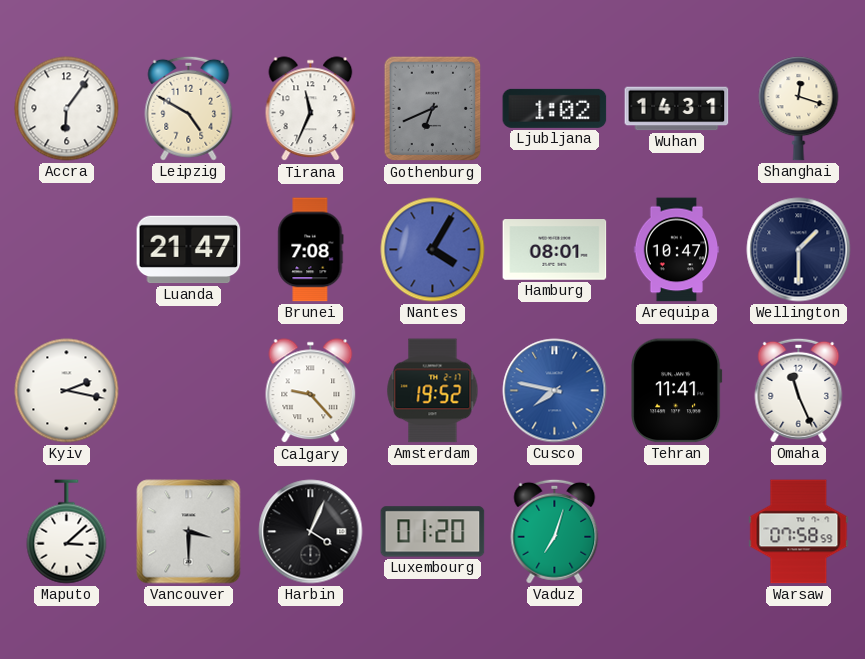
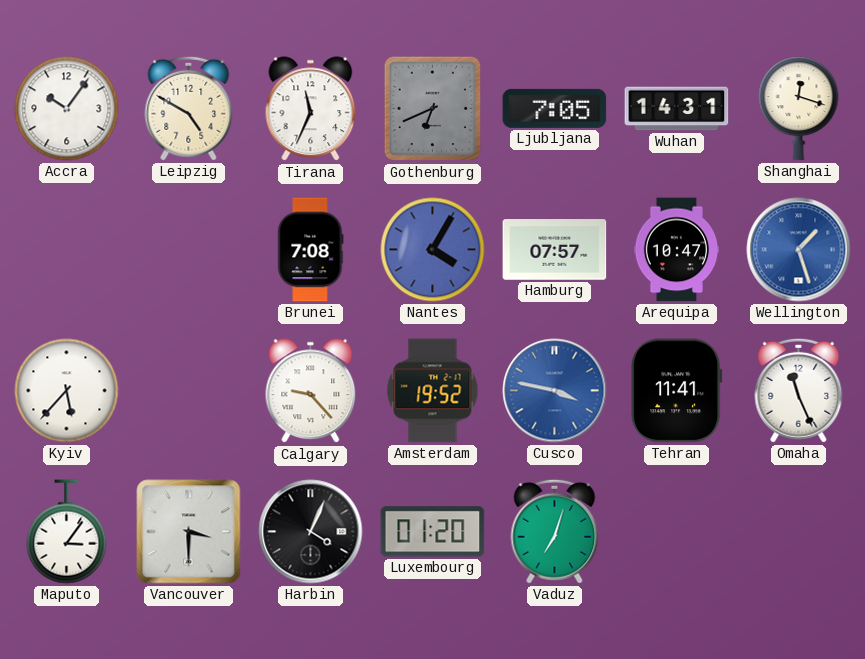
Accra: 6:06 -> 10:06 (67, 109)
Ljubljana: 1:02 -> 7:05 (555, 108)
Luanda: 21:47 -> none (189, 250)
Hamburg: 08:01 -> 07:57 (555, 250)
Wellington: 1:30 -> 1:27 (799, 250)
Wellington dial: navy -> blue (799, 250)
Kyiv: 2:17 -> 5:37 (67, 391)
Cusco: 7:47 -> 3:47 (555, 391)
Maputo: 3:08 -> 3:06 (67, 532)
Warsaw: 07:58 -> none (799, 532)
